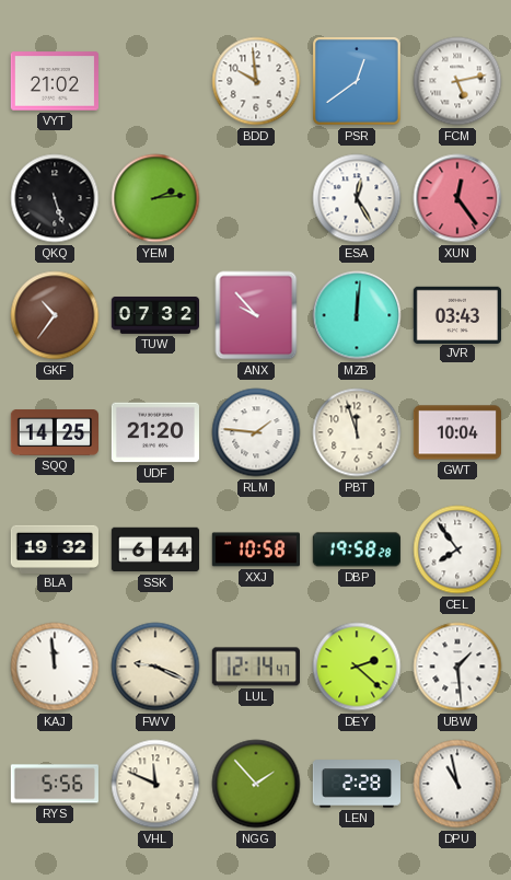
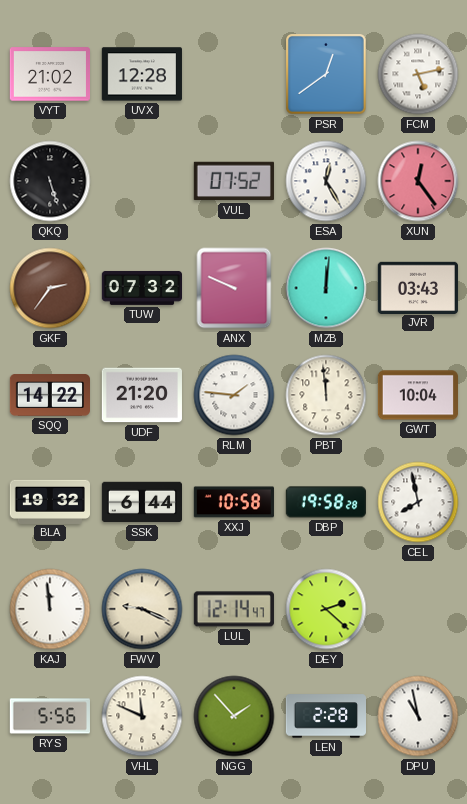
UVX: none -> 12:28 (142, 74)
BDD: 9:59 -> none (256, 81)
YEM: 2:14 -> none (155, 198)
VUL: none -> 07:52 (234, 181)
GKF: 10:36 -> 2:36 (50, 288)
ANX: 9:53 -> 9:49 (234, 288)
SQQ: 14:25 -> 14:22 (49, 396)
PBT: 11:57 -> 11:59 (326, 395)
CEL: 7:54 -> 7:58 (418, 502)
UBW: 1:29 -> none (457, 667)
